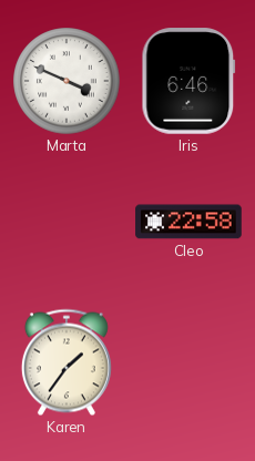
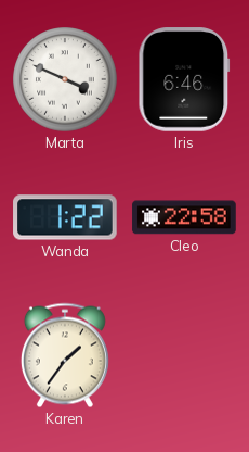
Wanda: none -> 1:22 (65, 217)
